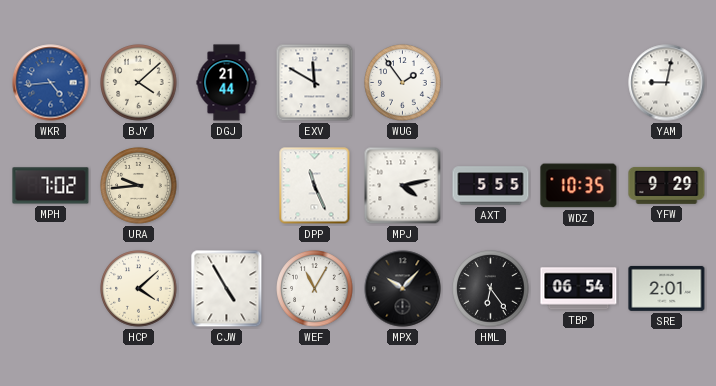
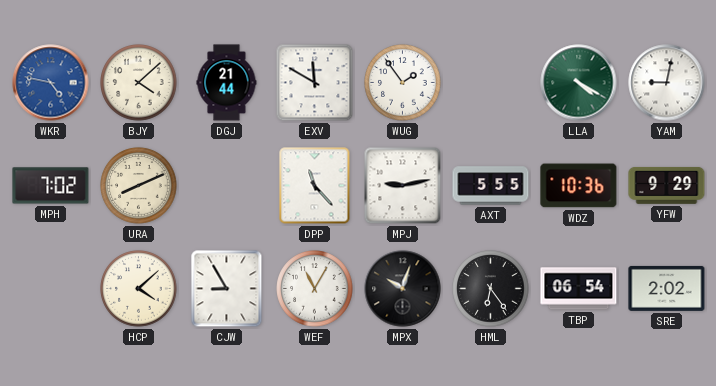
WKR: 4:44 -> 4:47 (51, 83)
LLA: none -> 4:20 (579, 83)
URA: 9:44 -> 8:11 (139, 186)
DPP: 11:26 -> 11:23 (315, 186)
MPJ: 4:13 -> 9:13 (403, 186)
WDZ: 10:35 -> 10:36 (579, 186)
CJW: 4:55 -> 8:55 (227, 289)
MPX: 10:07 -> 10:03 (403, 289)
SRE: 2:01 -> 2:02 (667, 288)
